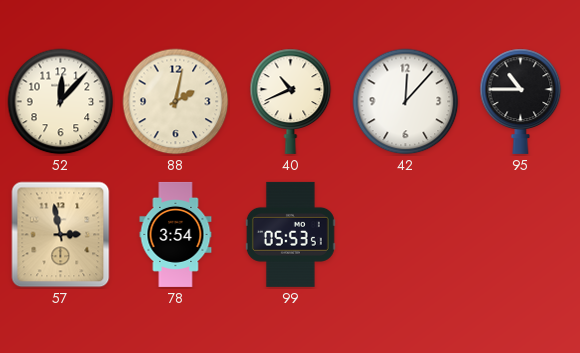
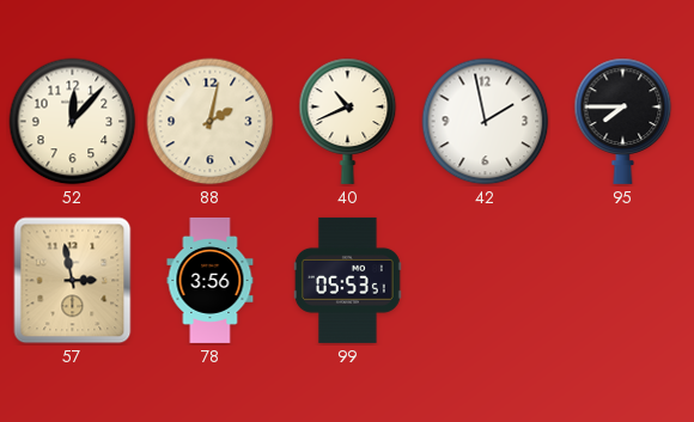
42: 12:07 -> 1:58 (486, 122)
95: 10:45 -> 7:45 (623, 121)
78: 3:54 -> 3:56 (211, 280)
